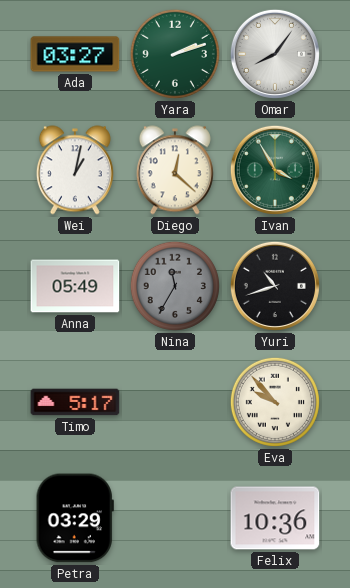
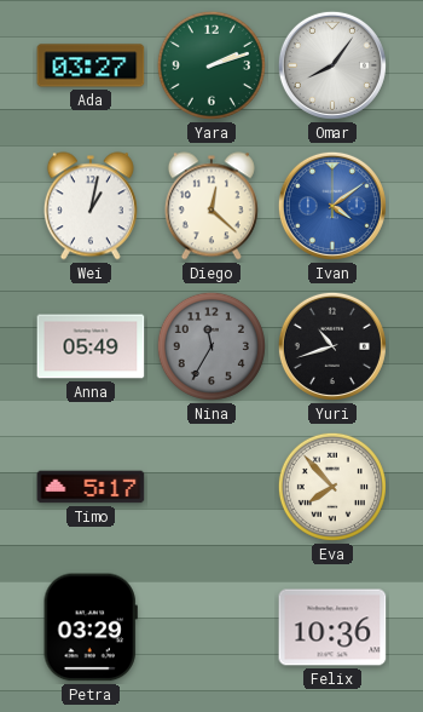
Ivan: 3:55 -> 4:09 (332, 206)
Ivan dial: green -> blue (332, 206)
Eva: 9:53 -> 7:53 (332, 487)
